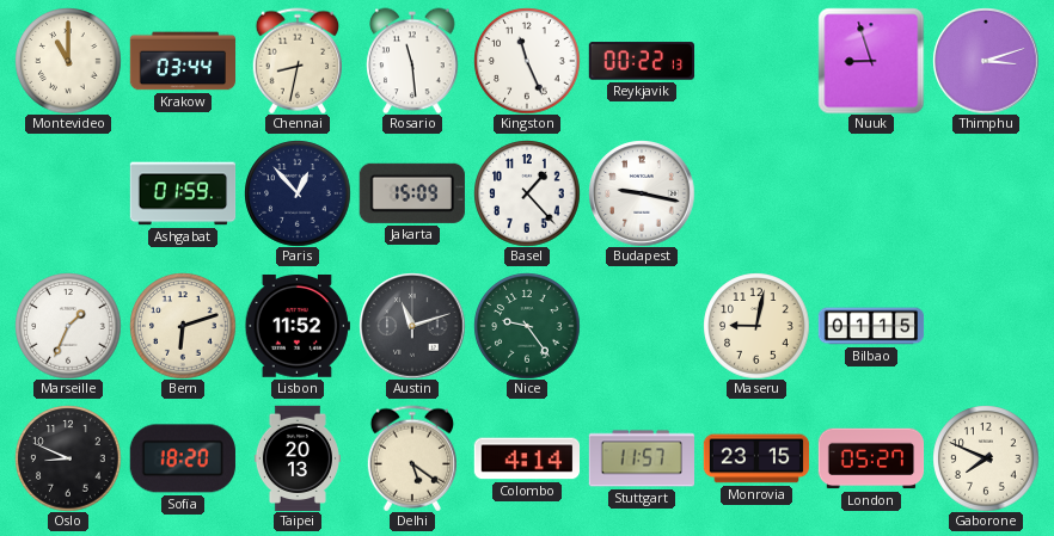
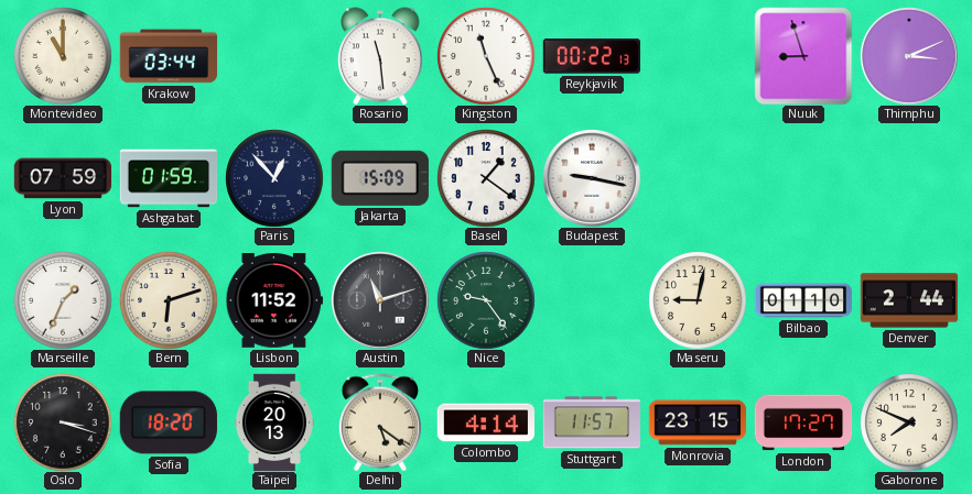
Chennai: 8:32 -> none (296, 61)
Thimphu: 3:12 -> 3:11 (909, 56)
Lyon: none -> 07:59 (63, 178)
Basel: 1:23 -> 1:21 (486, 178)
Bilbao: 01:15 -> 01:10 (803, 300)
Denver: none -> 2:44 (909, 300)
Oslo: 8:49 -> 3:18 (63, 422)
London: 05:27 -> 17:27 (803, 422)
